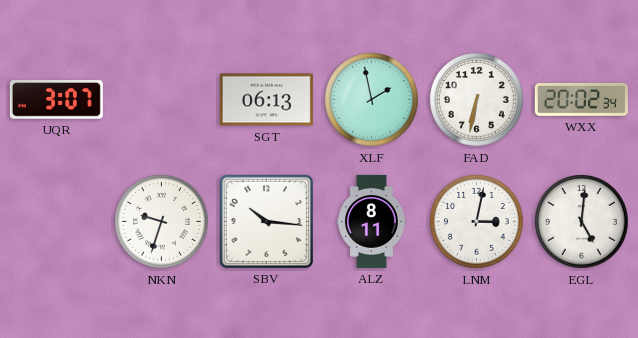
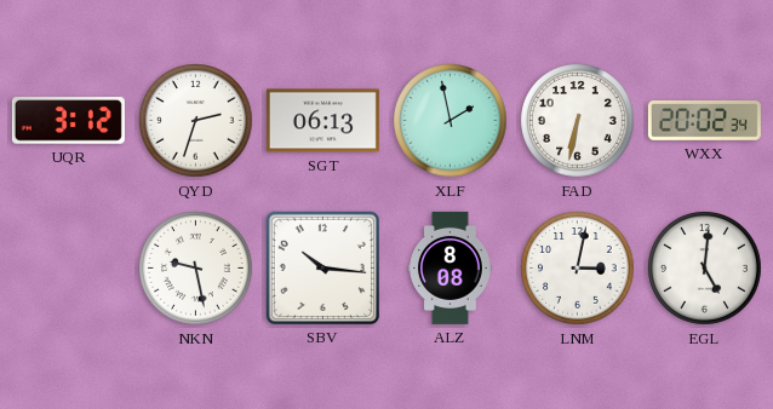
UQR: 3:07 -> 3:12 (68, 121)
QYD: none -> 2:33 (196, 121)
NKN: 9:33 -> 9:28 (196, 269)
ALZ: 8:11 -> 8:08 (451, 267)
